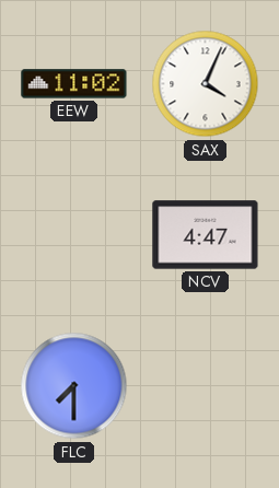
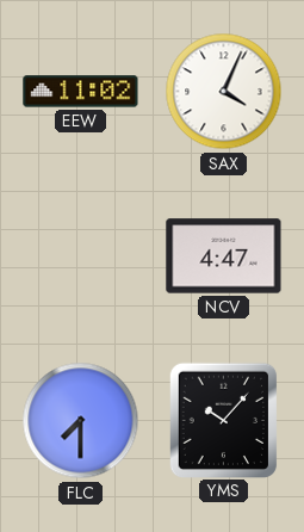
YMS: none -> 10:07 (223, 420)
